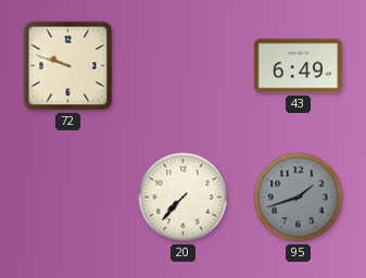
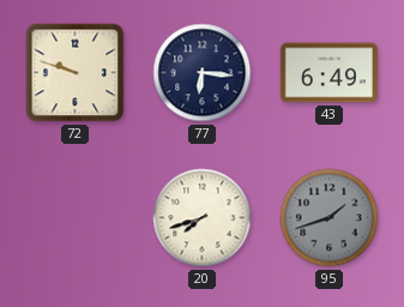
77: none -> 6:16 (203, 73)
20: 7:37 -> 7:42 (203, 218)
